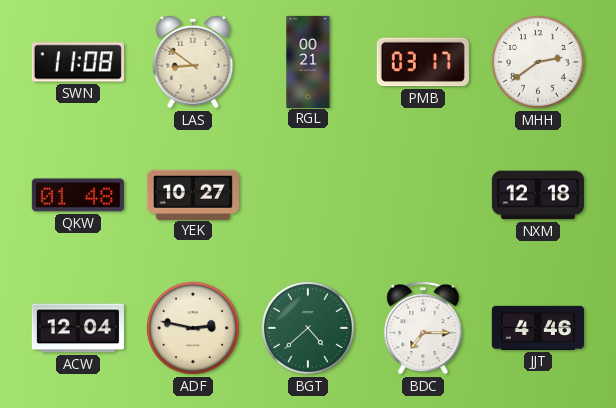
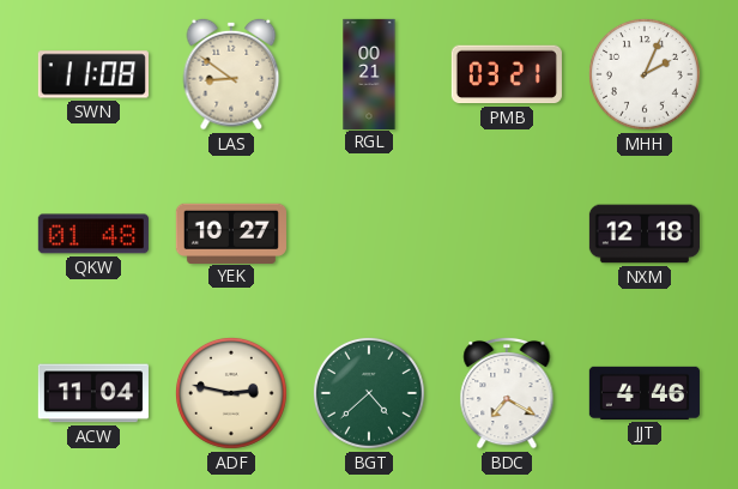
PMB: 03:17 -> 03:21 (507, 74)
MHH: 2:39 -> 2:04 (645, 74)
ACW: 12:04 -> 11:04 (93, 393)
BDC: 7:15 -> 7:20 (507, 393)
